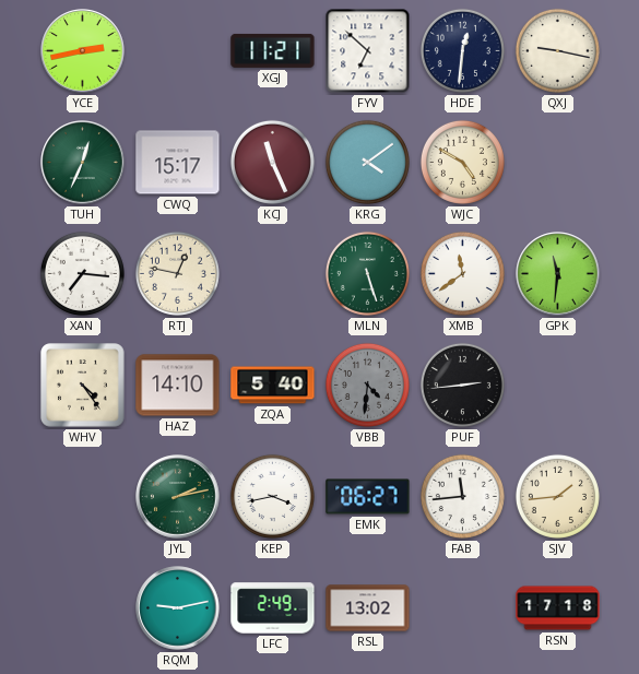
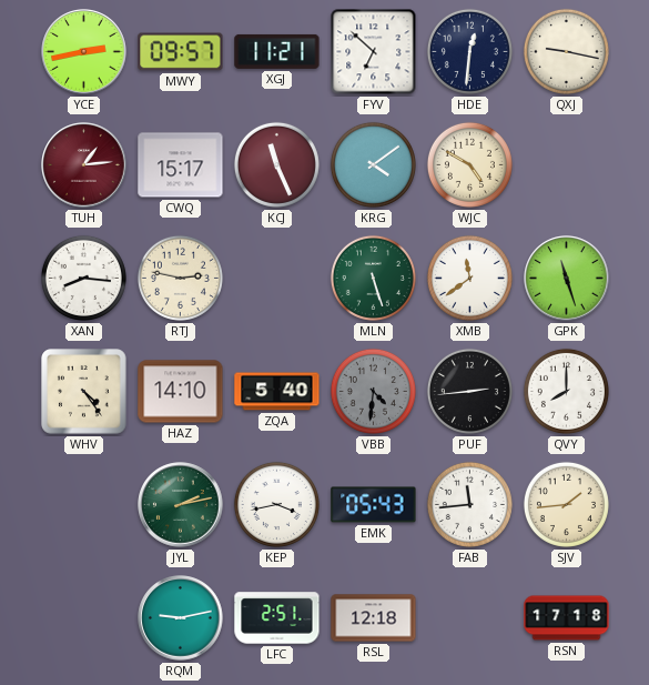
MWY: none -> 09:57 (181, 52)
TUH: 12:34 -> 1:14 (84, 165)
TUH dial: green -> burgundy (84, 165)
XAN: 7:16 -> 8:16 (83, 278)
RTJ: 12:47 -> 2:47 (180, 278)
GPK: 11:31 -> 11:27 (567, 279)
QVY: none -> 8:00 (566, 391)
EMK: 06:27 -> 05:43 (374, 505)
LFC: 2:49 -> 2:51 (277, 618)
RSL: 13:02 -> 12:18 (374, 618)
